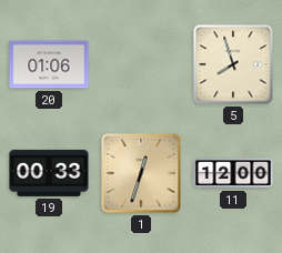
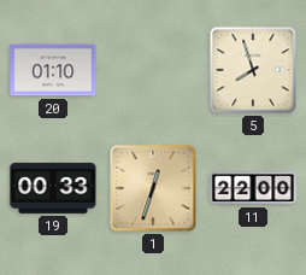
20: 01:06 -> 01:10 (53, 70)
11: 12:00 -> 22:00 (253, 188)
